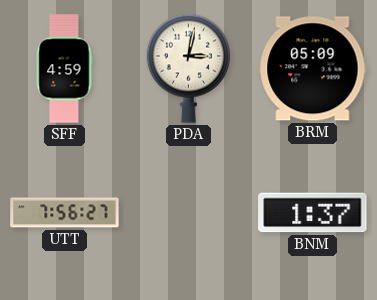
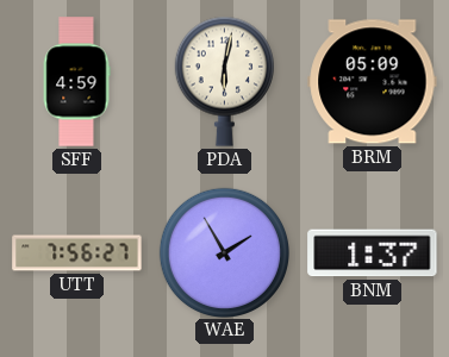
PDA: 3:02 -> 6:02 (224, 81)
WAE: none -> 1:55 (224, 252)
